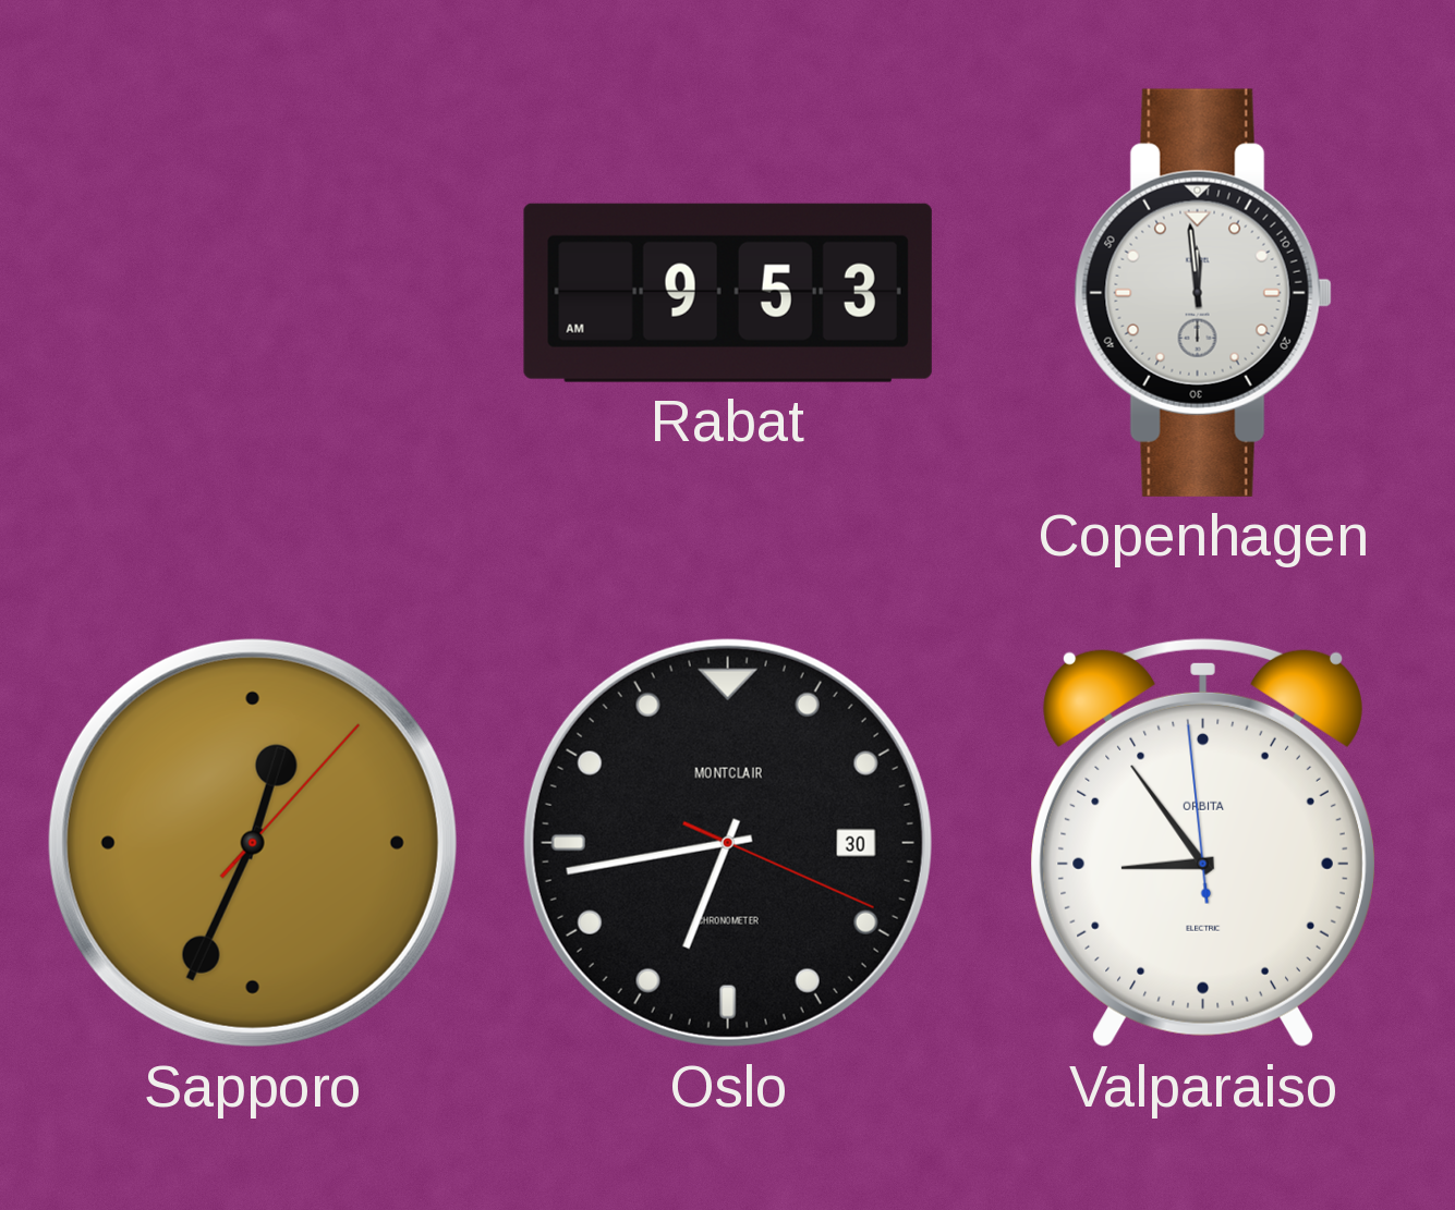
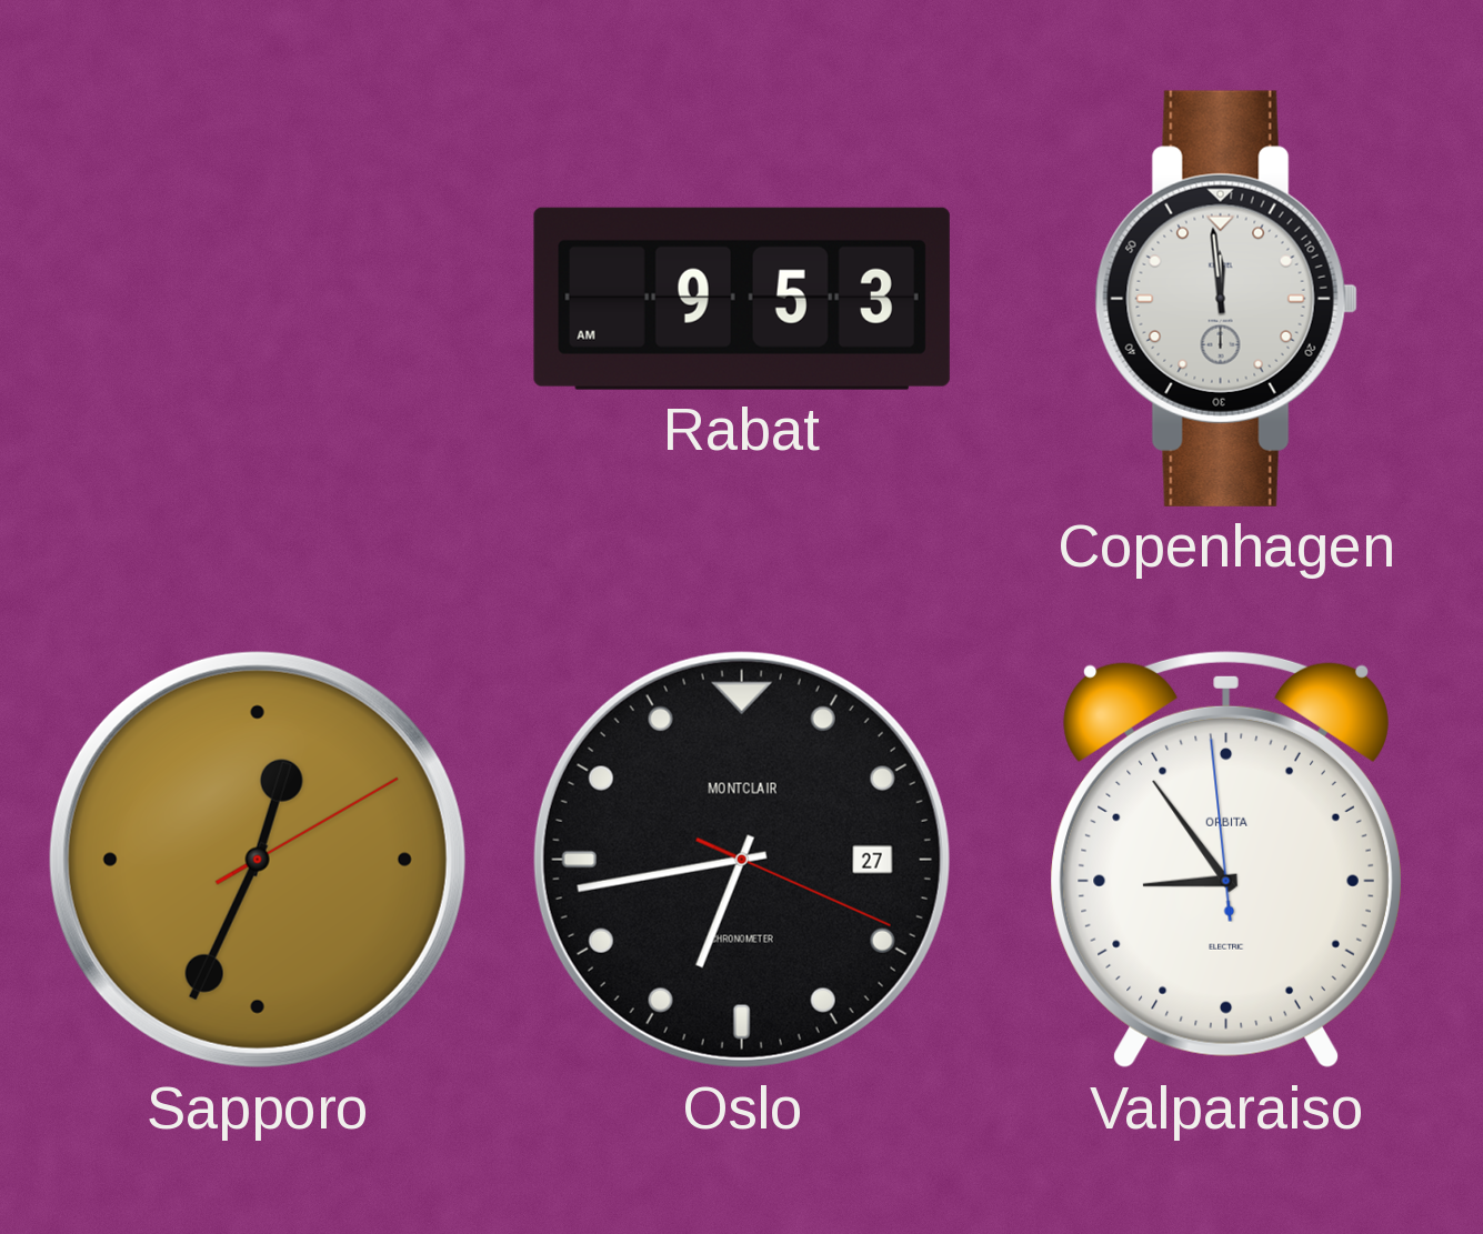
Sapporo: 12:34:07 -> 12:34:10 (258, 860)
Oslo date: 30 -> 27 (742, 860)
